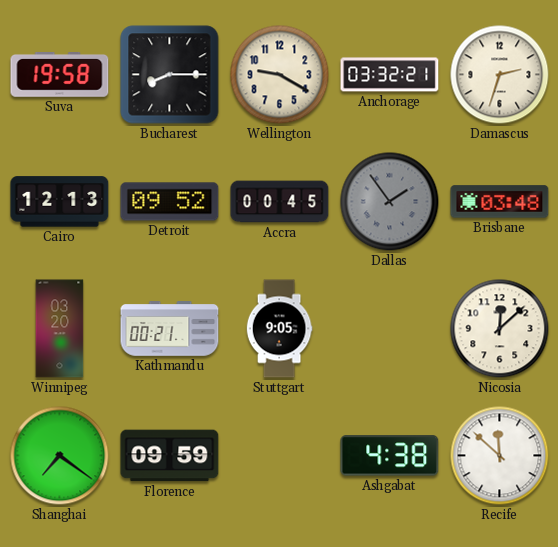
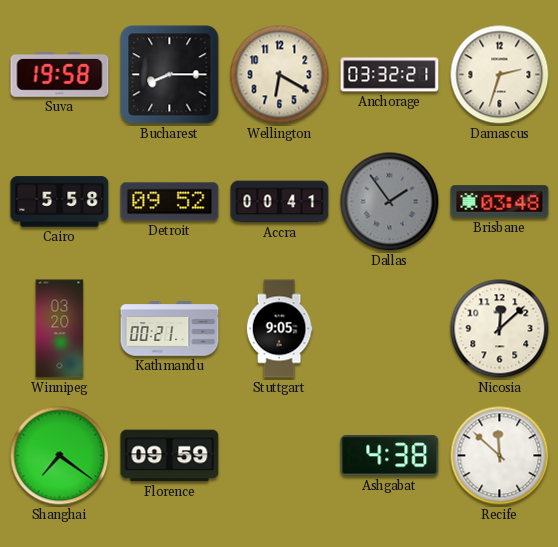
Wellington: 9:20 -> 6:20 (280, 75)
Cairo: 12:13 -> 5:58 (60, 202)
Accra: 00:45 -> 00:41 (280, 202)
